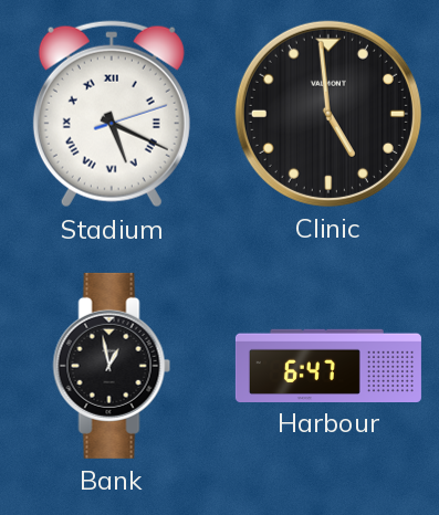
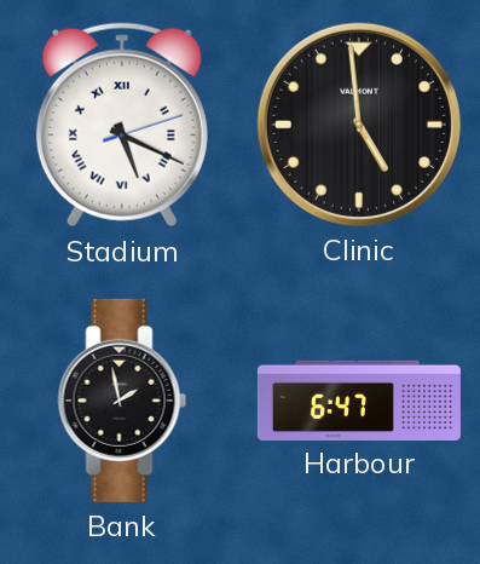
Bank: 12:58 -> 1:58 (122, 401)
